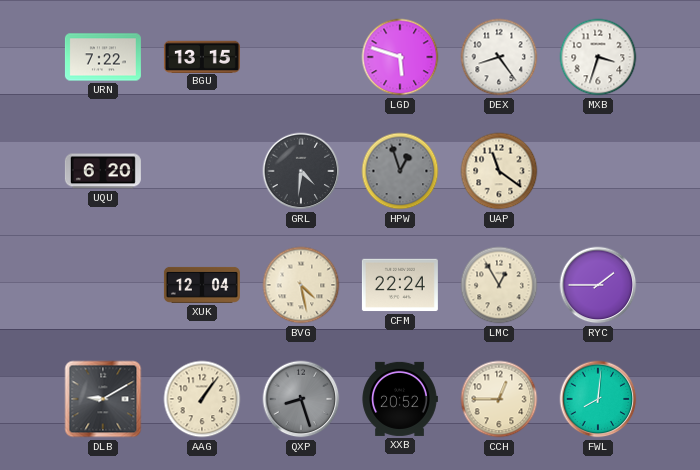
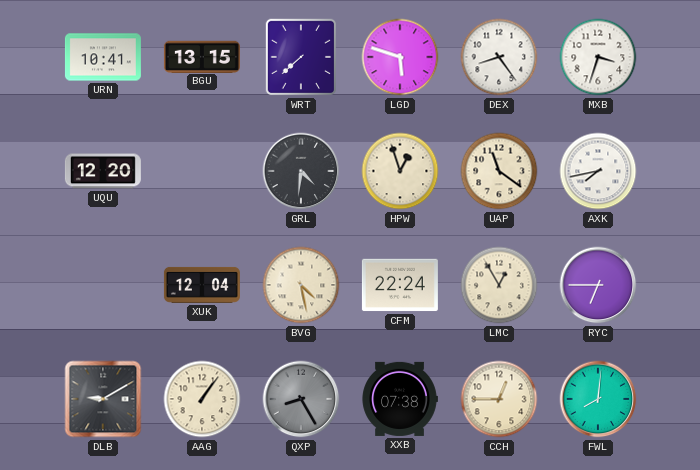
URN: 7:22 -> 10:41 (103, 57)
WRT: none -> 7:38 (300, 57)
UQU: 6:20 -> 12:20 (103, 171)
HPW dial: grey -> cream (400, 171)
AXK: none -> 7:43 (598, 171)
RYC: 1:45 -> 6:45 (598, 285)
QXP: 8:27 -> 8:25 (301, 399)
XXB: 20:52 -> 07:38 (400, 399)
